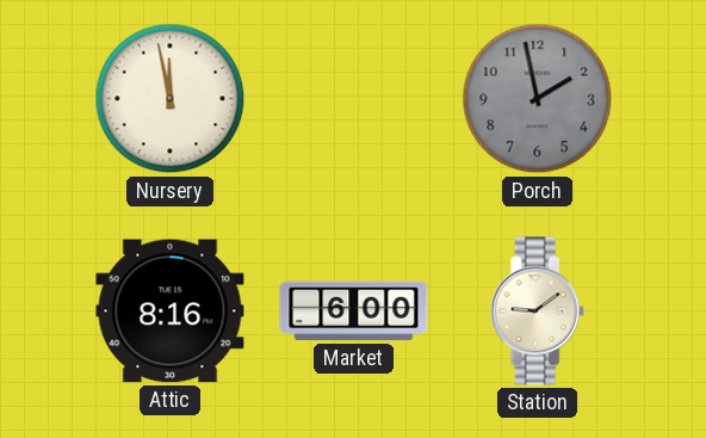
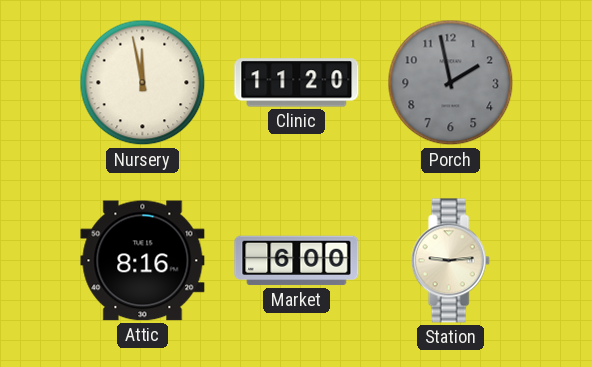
Clinic: none -> 11:20 (297, 83)
Station: 9:09 -> 9:14 (450, 261)
